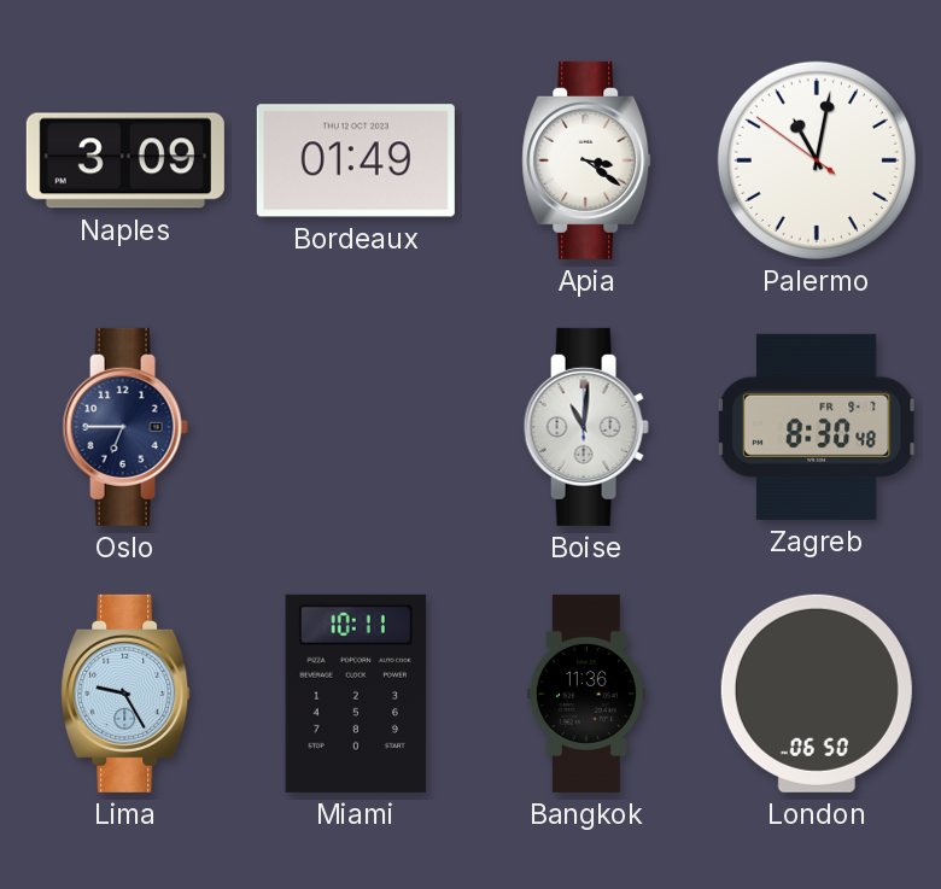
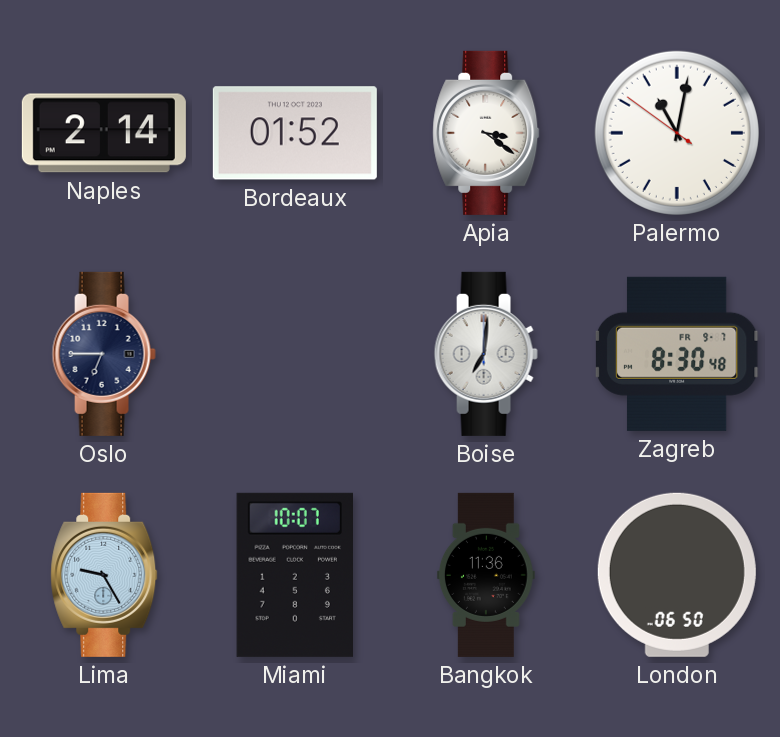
Naples: 3:09 -> 2:14 (104, 133)
Bordeaux: 01:49 -> 01:52 (295, 133)
Boise: 11:01 -> 7:01 (486, 354)
Miami: 10:11 -> 10:07 (294, 575)
